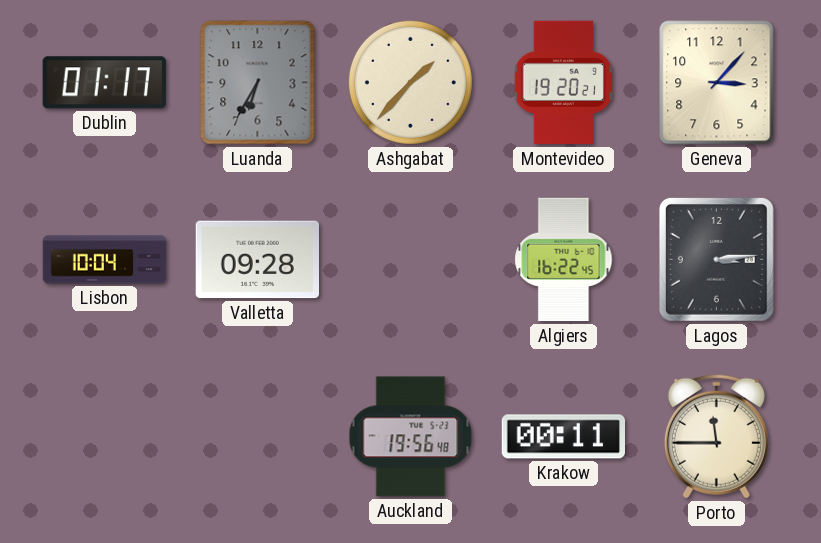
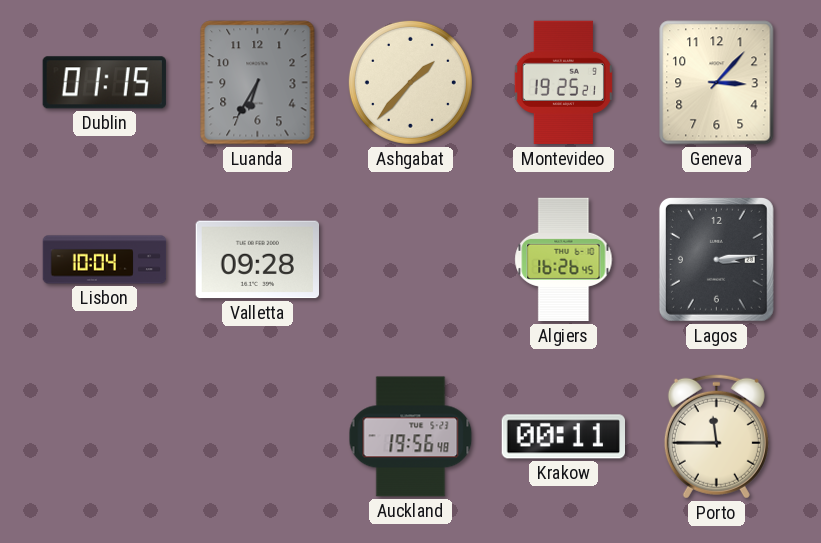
Dublin: 01:17 -> 01:15 (104, 83)
Montevideo: 19:20 -> 19:25 (563, 83)
Algiers: 16:22 -> 16:26 (564, 260)
